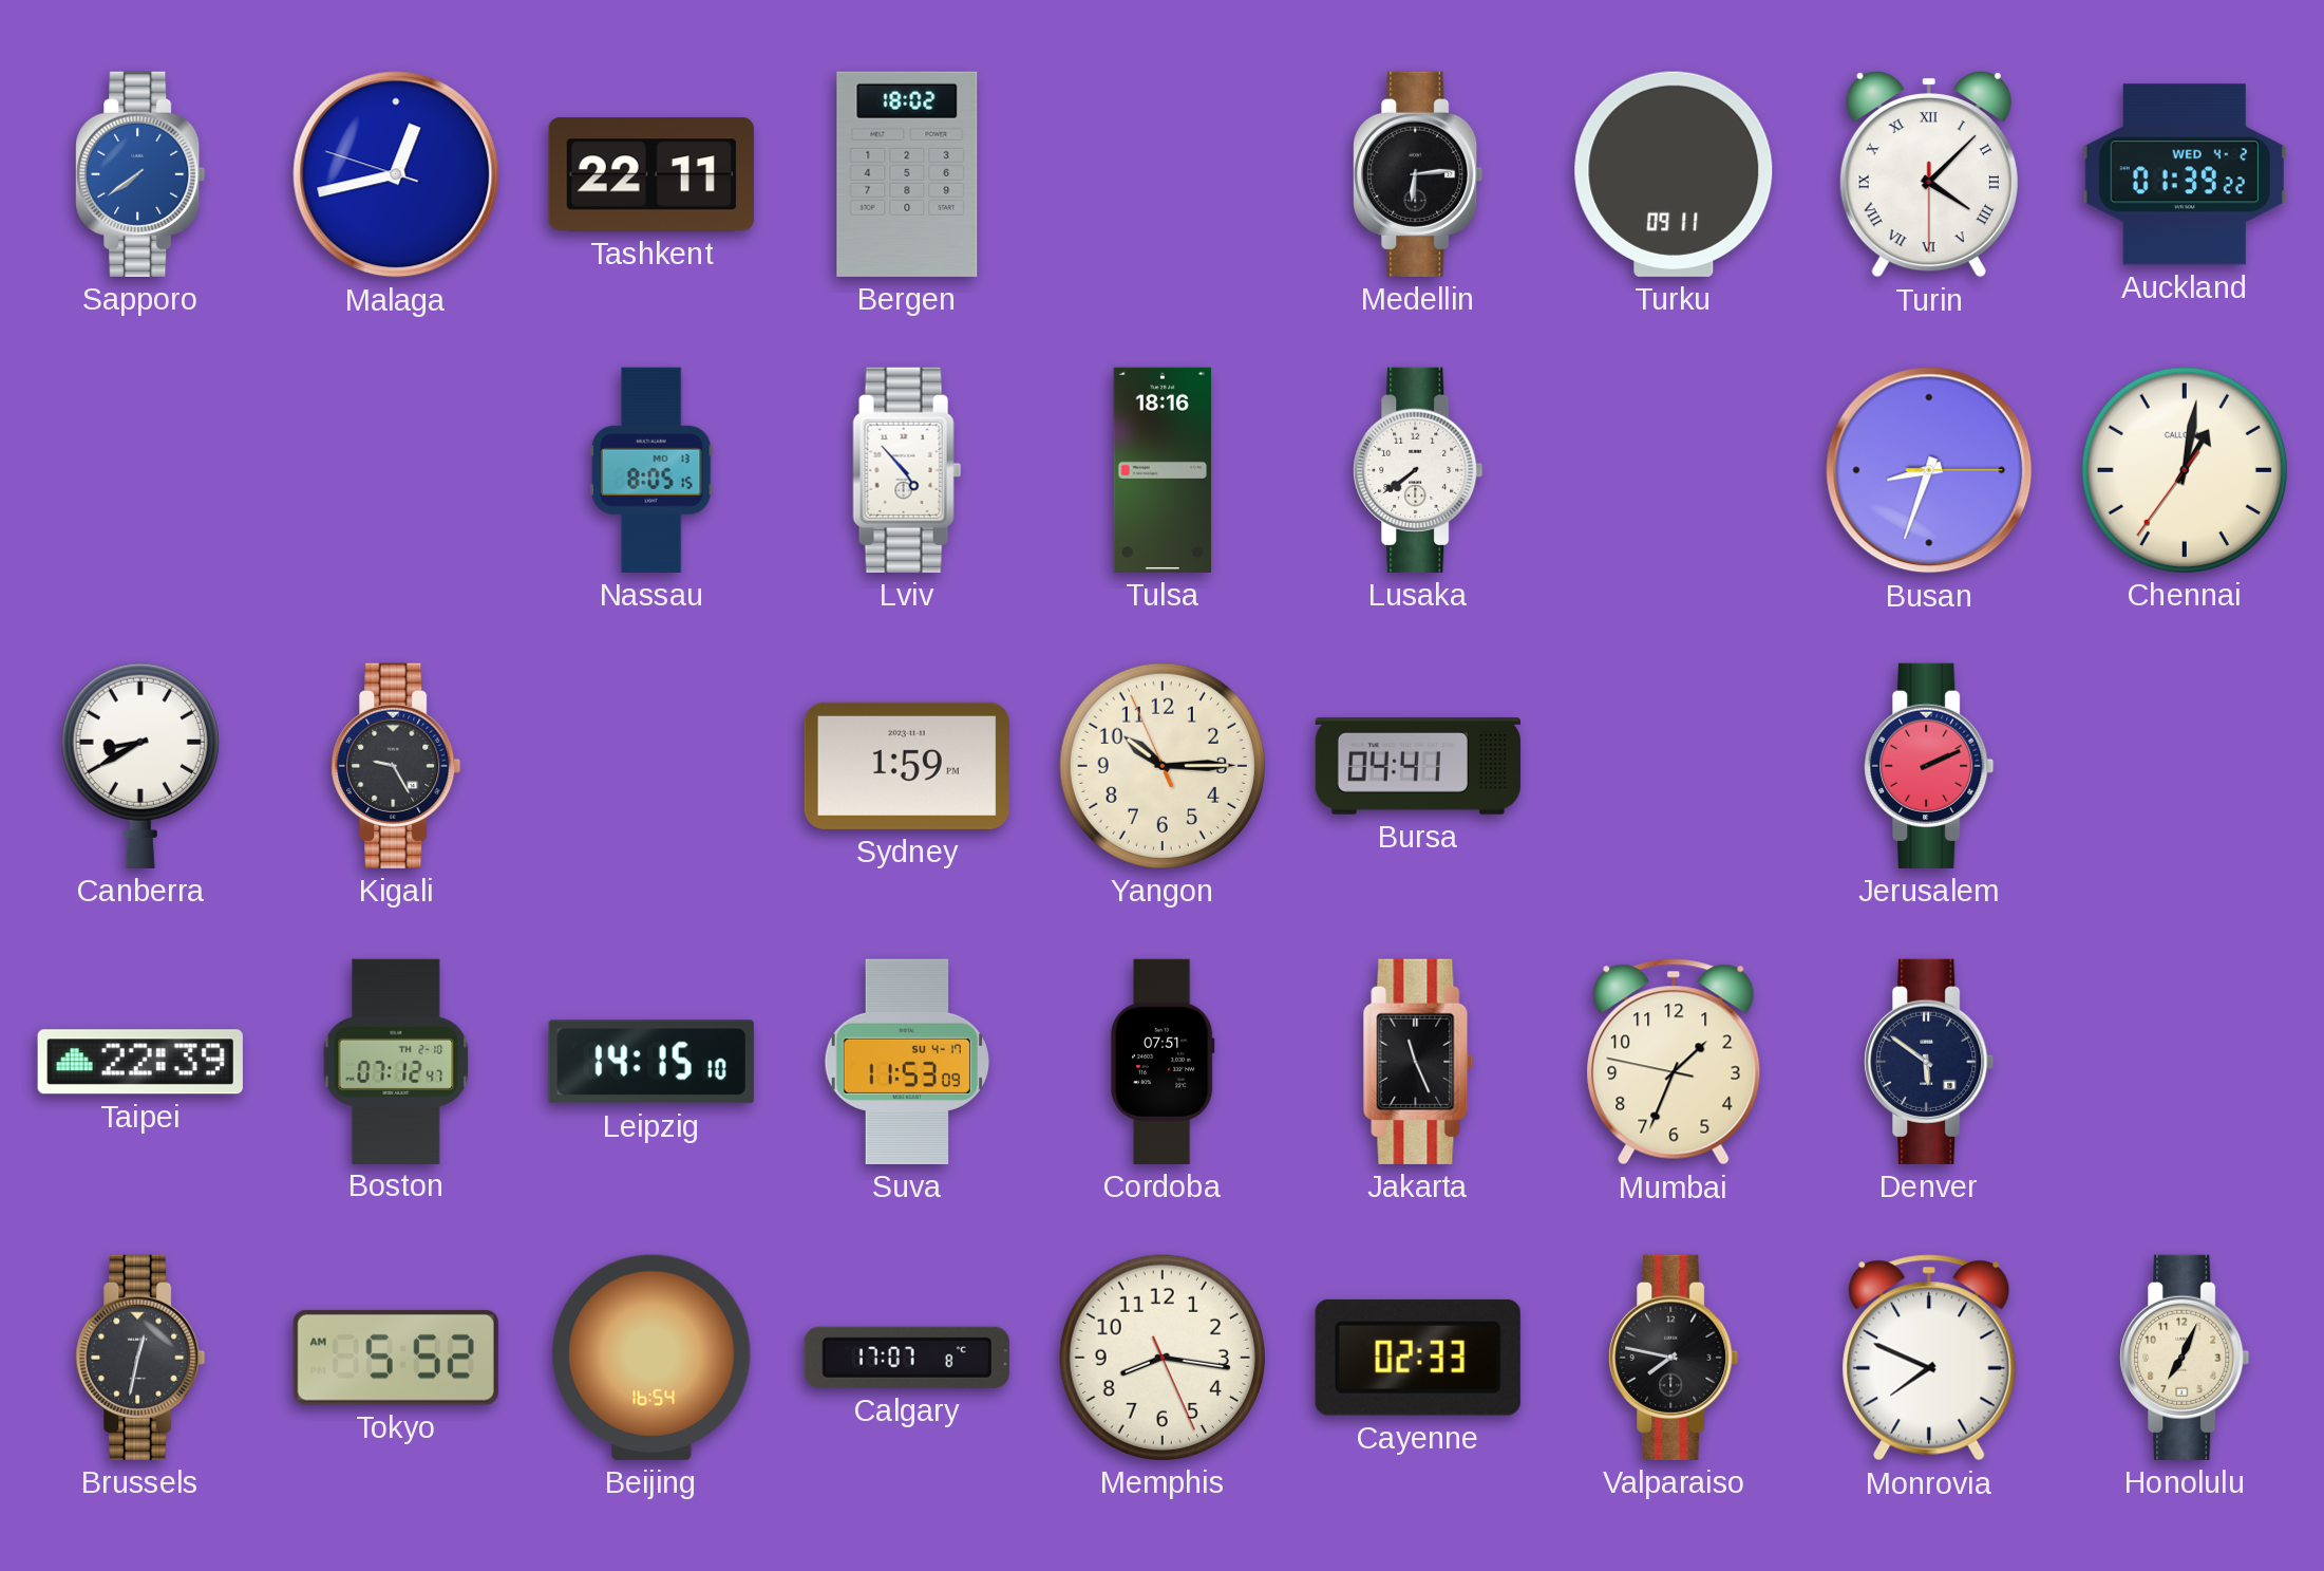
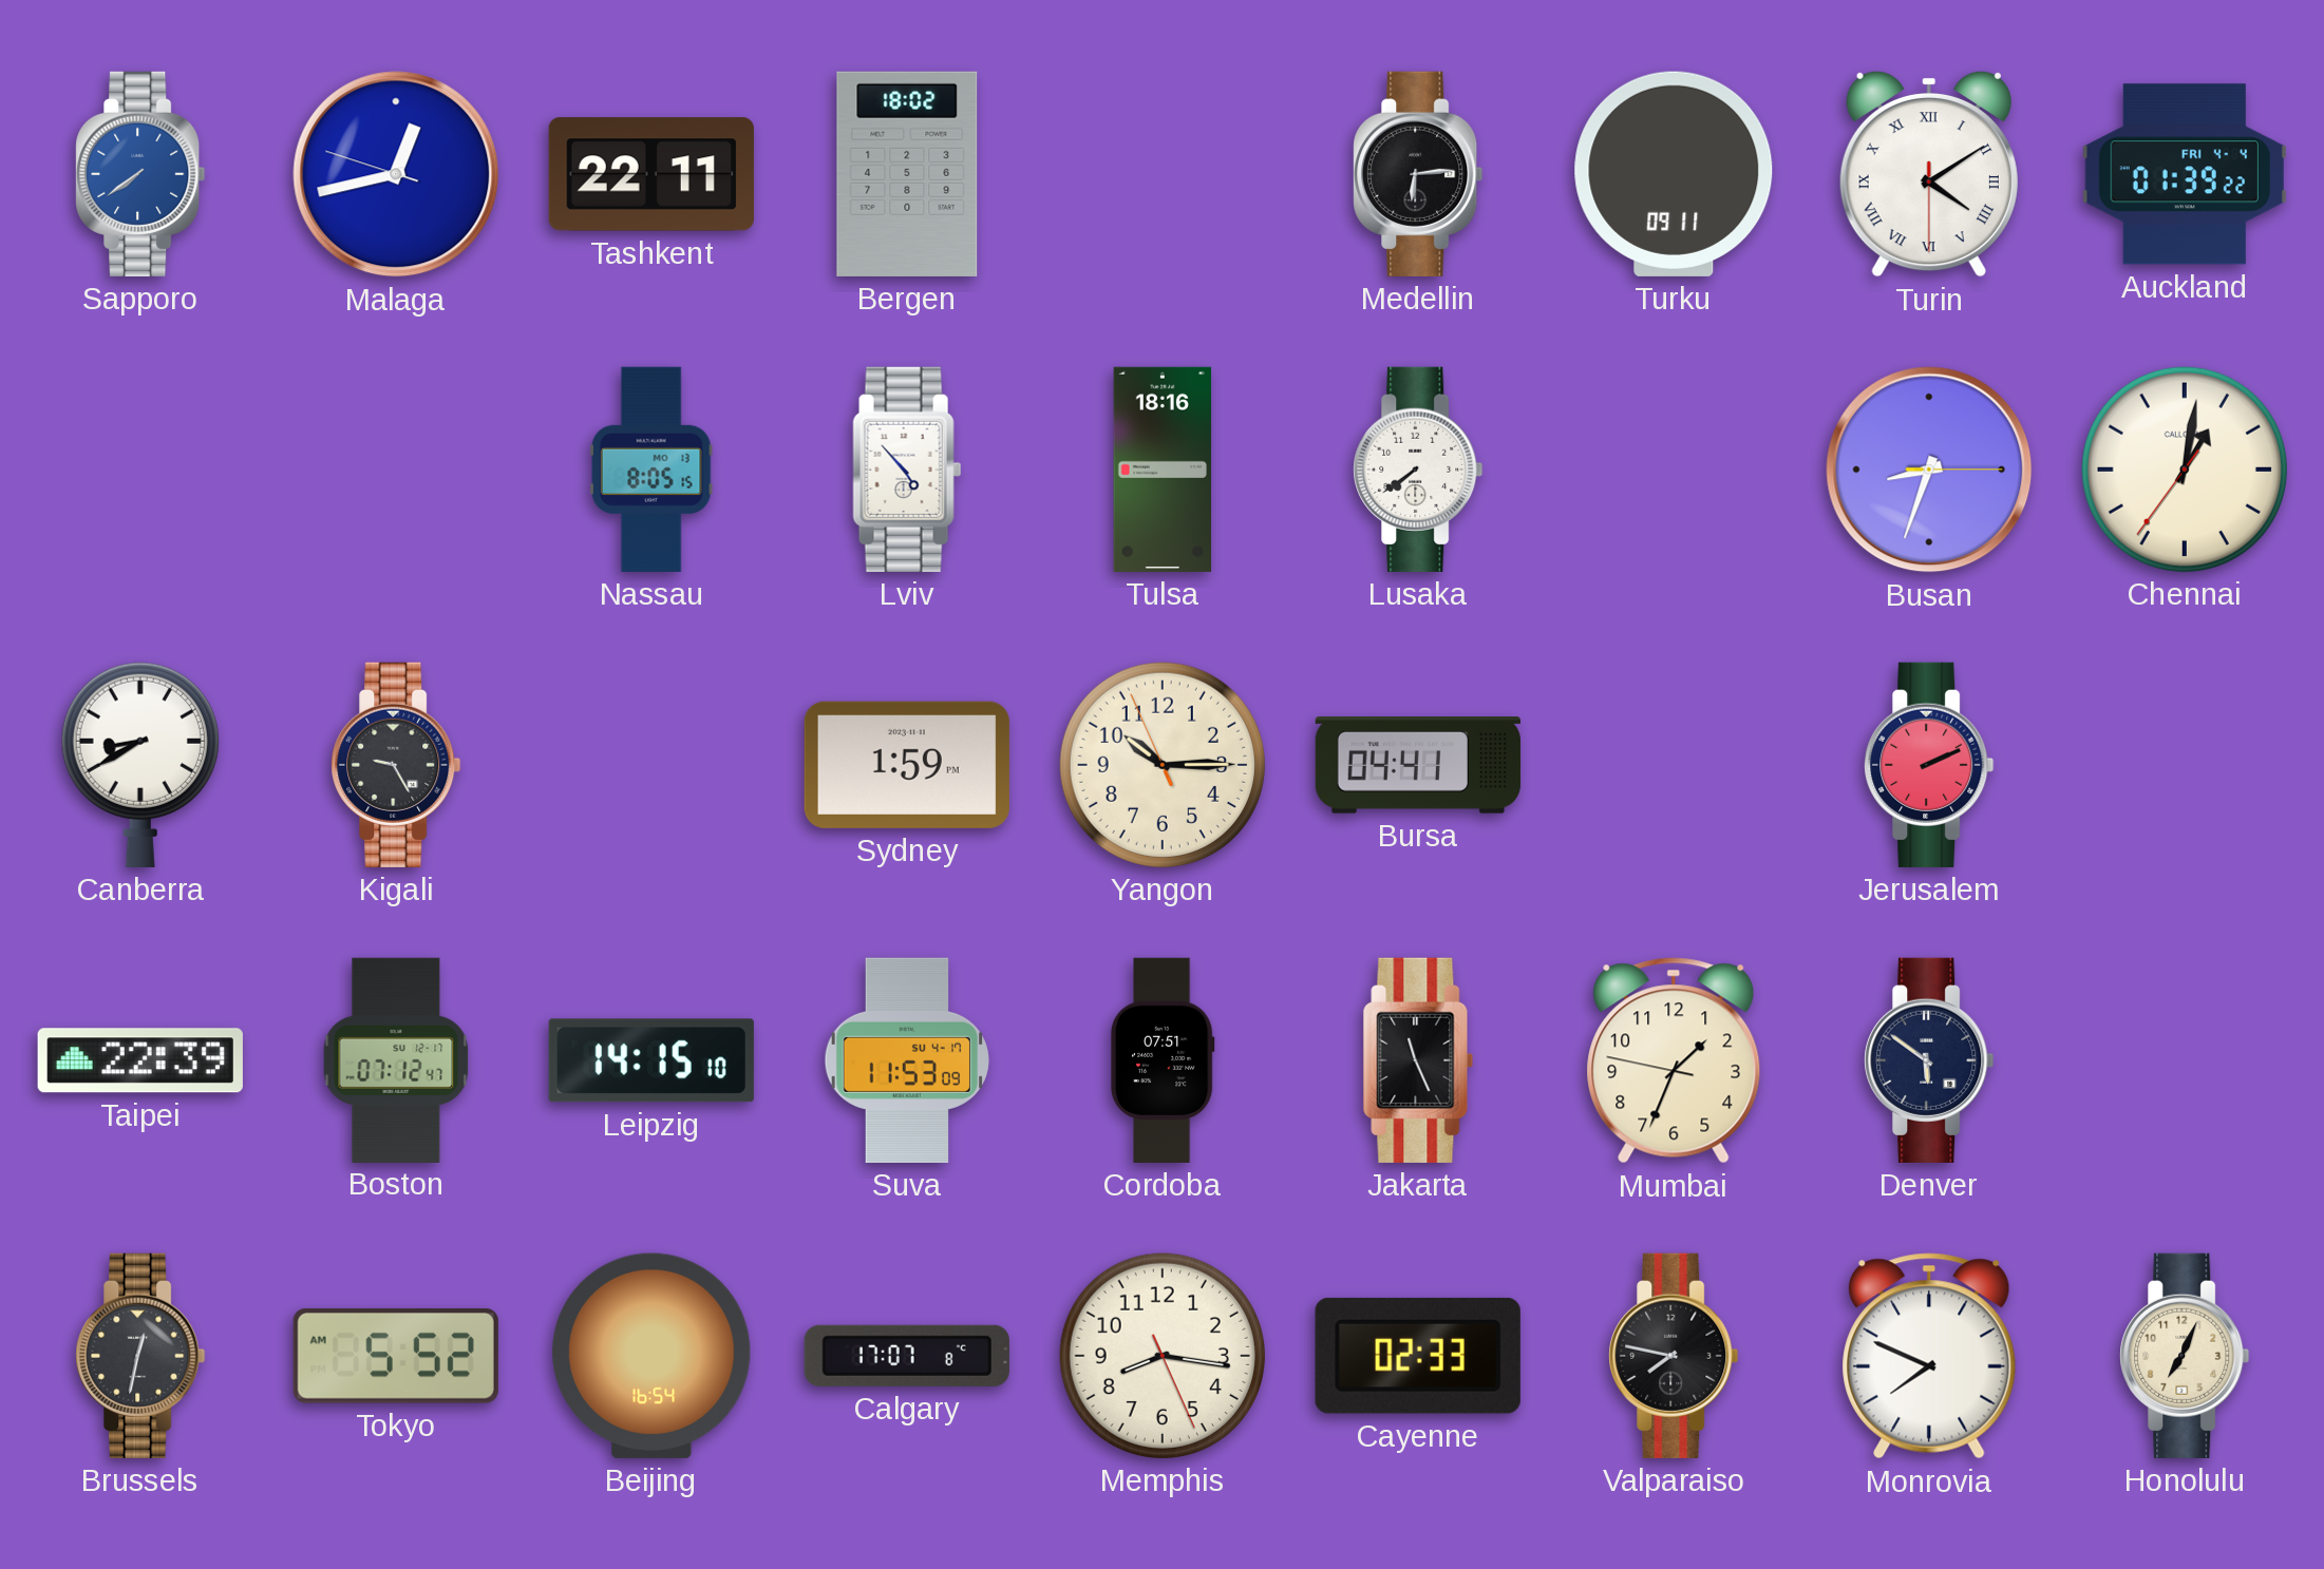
Turin: 4:07 -> 4:09 (1929, 174)
Auckland date: WED 4-2 -> FRI 4-4 (2185, 174)
Boston date: TH 2-10 -> SU 12-17 (396, 1059)
